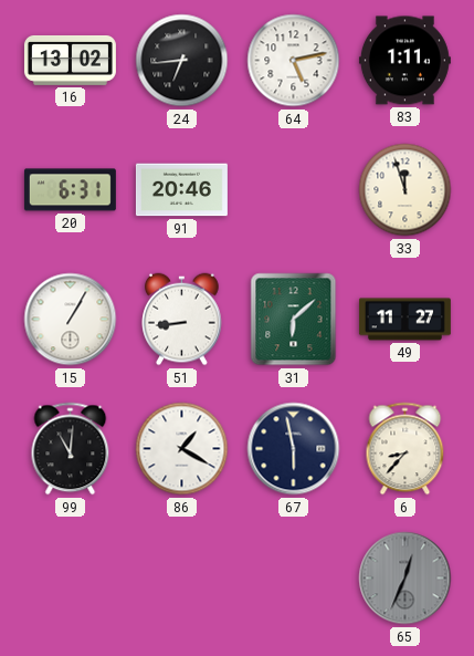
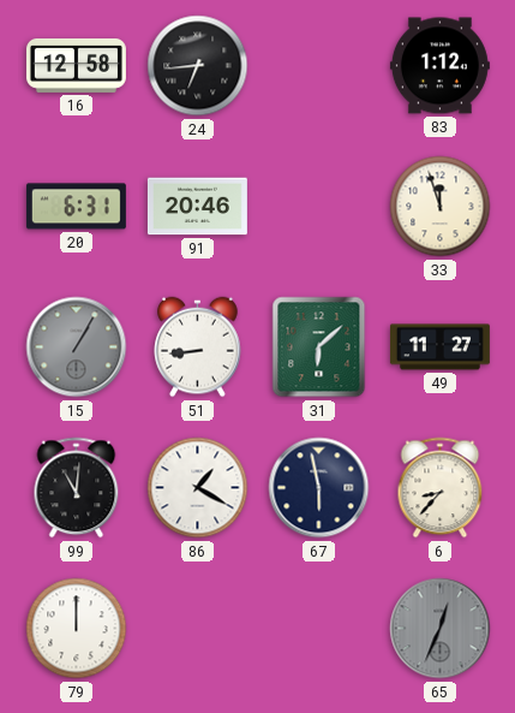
16: 13:02 -> 12:58 (76, 65)
64: 5:13 -> none (294, 61)
83: 1:11 -> 1:12 (439, 66)
15 dial: white -> grey (77, 347)
79: none -> 12:00 (77, 629)
